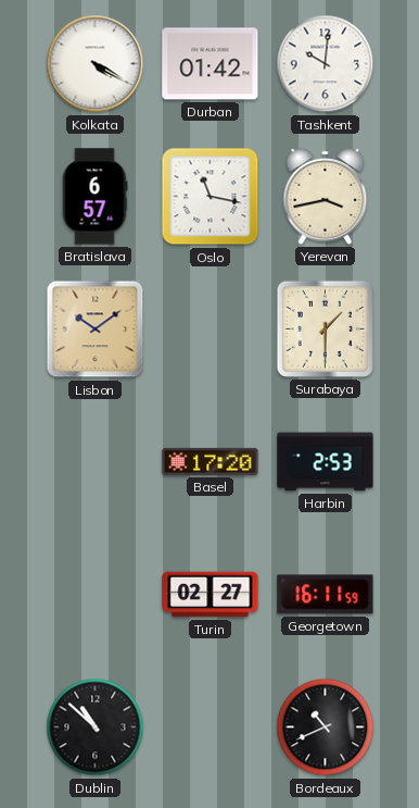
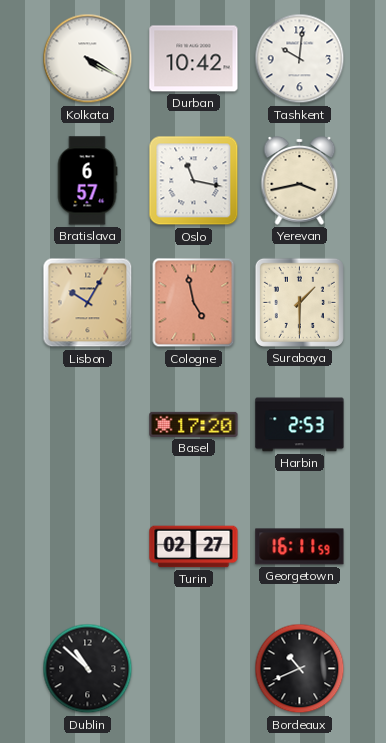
Durban: 01:42 -> 10:42 (194, 59)
Lisbon: 10:09 -> 10:05 (88, 303)
Cologne: none -> 4:58 (194, 303)
